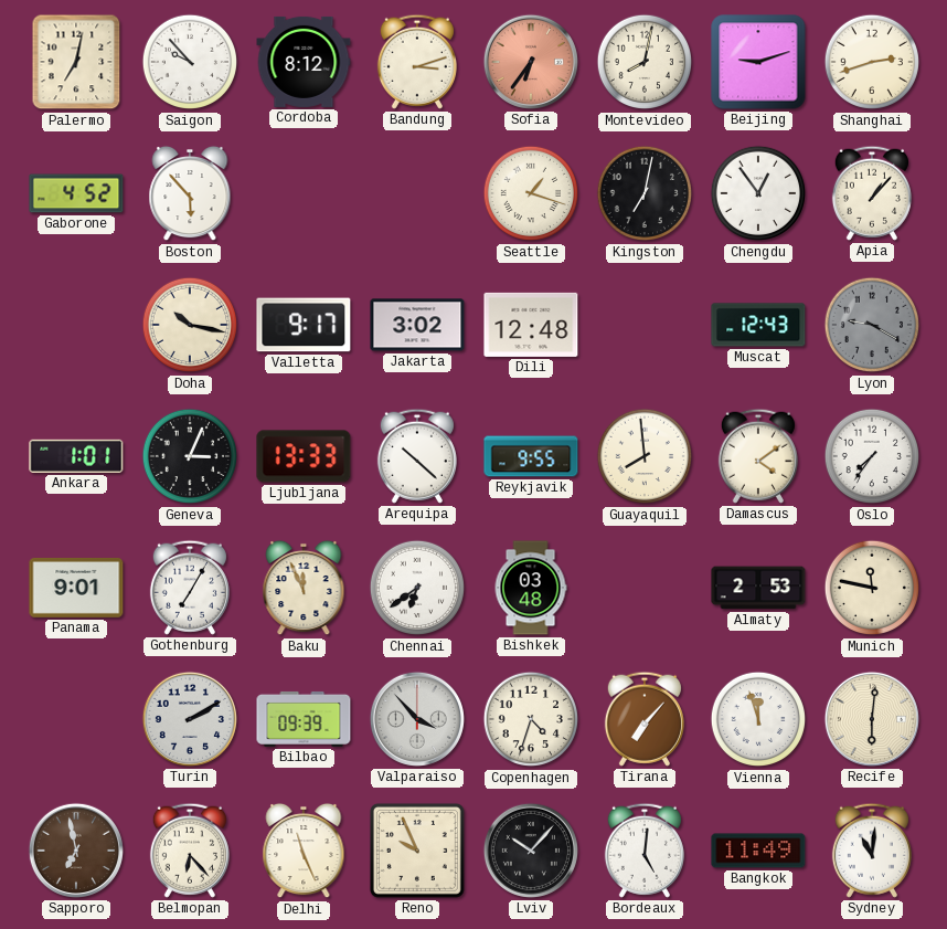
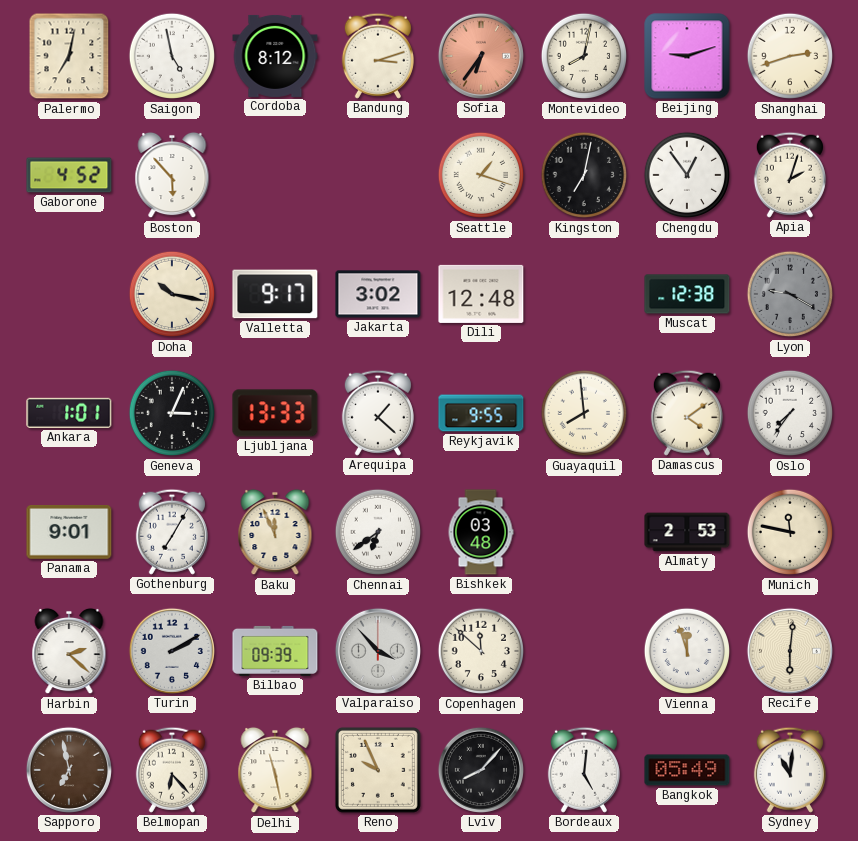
Saigon: 9:53 -> 4:58 (172, 56)
Apia: 1:07 -> 2:03 (790, 175)
Muscat: 12:43 -> 12:38 (687, 294)
Arequipa: 10:22 -> 1:22 (378, 413)
Harbin: none -> 2:22 (69, 651)
Copenhagen: 4:33 -> 11:52 (481, 651)
Tirana: 7:07 -> none (645, 719)
Delhi: 11:26 -> 11:28 (275, 770)
Lviv: 10:07 -> 8:07 (481, 770)
Bangkok: 11:49 -> 05:49 (687, 770)
